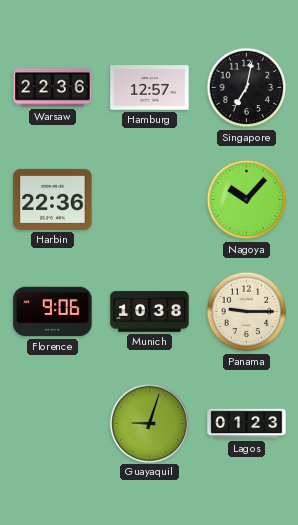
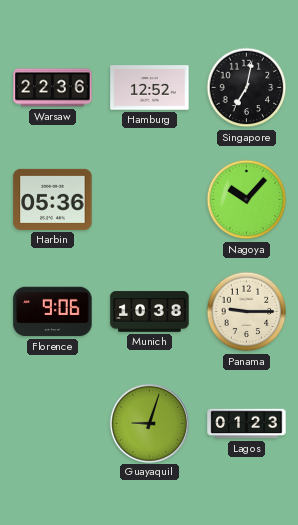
Hamburg: 12:57 -> 12:52 (150, 88)
Harbin: 22:36 -> 05:36 (53, 199)
